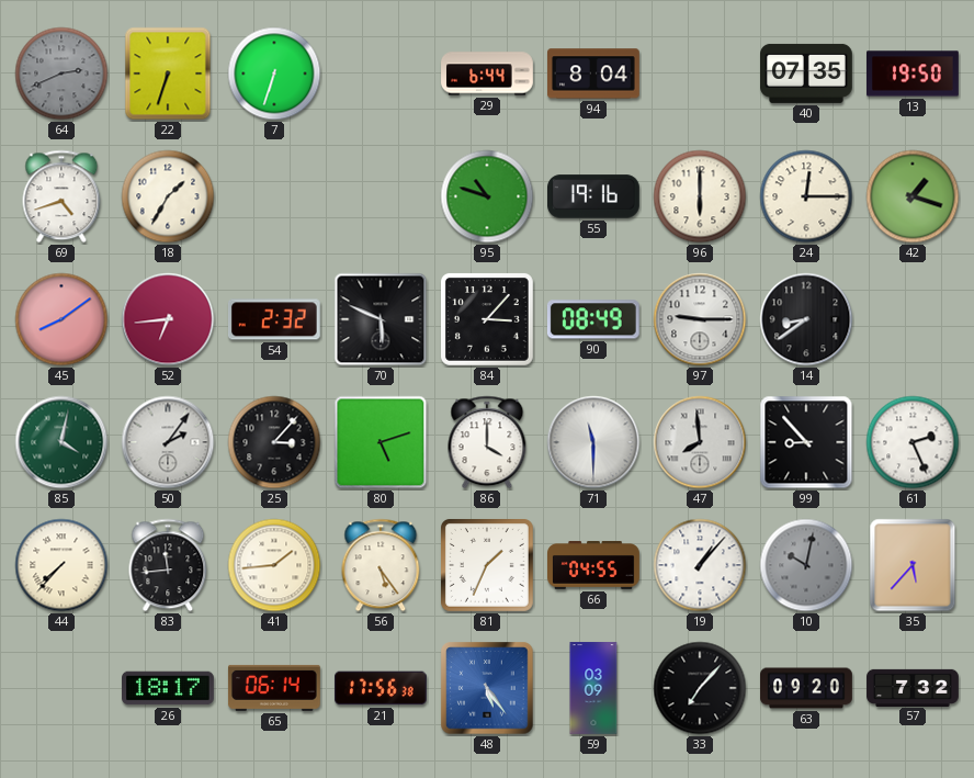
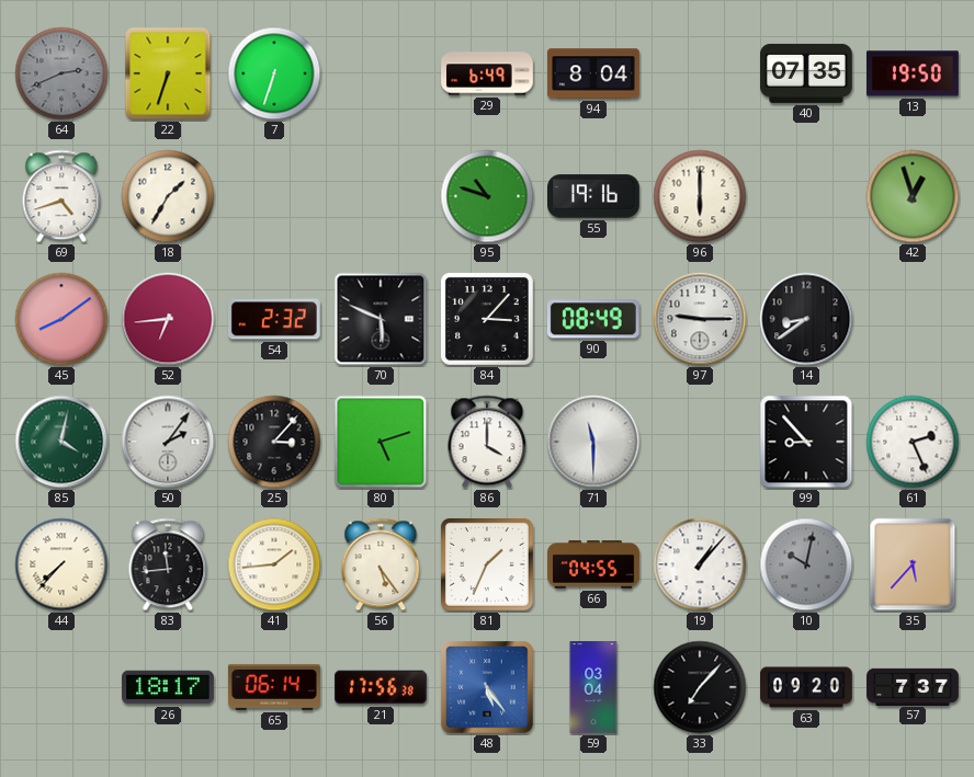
29: 6:44 -> 6:49 (487, 73)
24: 12:15 -> none (806, 196)
42: 1:18 -> 12:57 (913, 196)
47: 7:59 -> none (700, 442)
59: 03:09 -> 03:04 (593, 687)
57: 7:32 -> 7:37 (913, 686)
